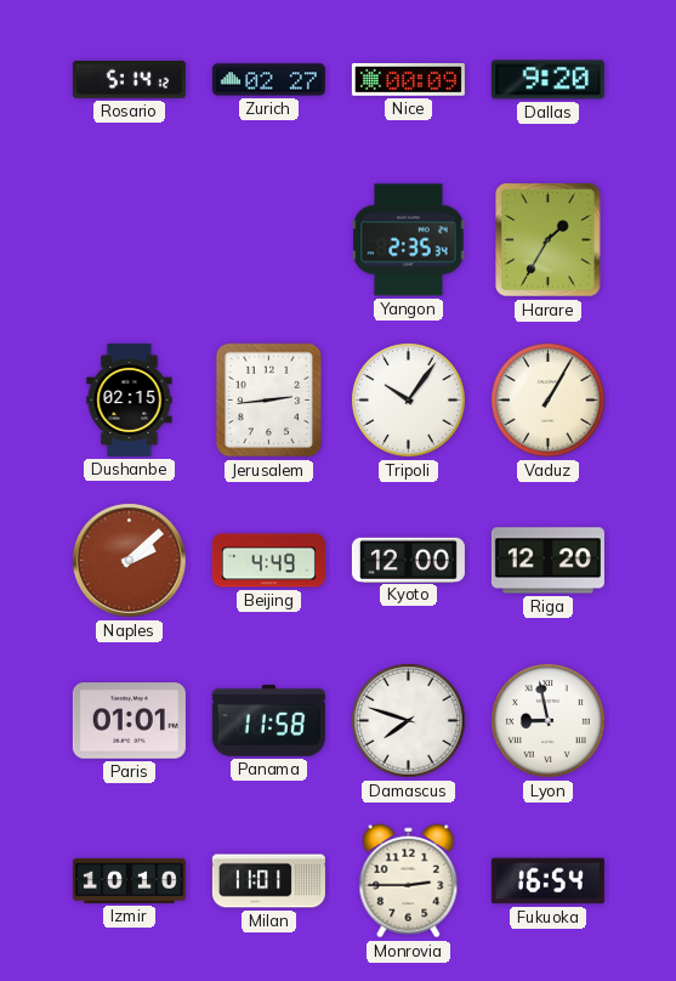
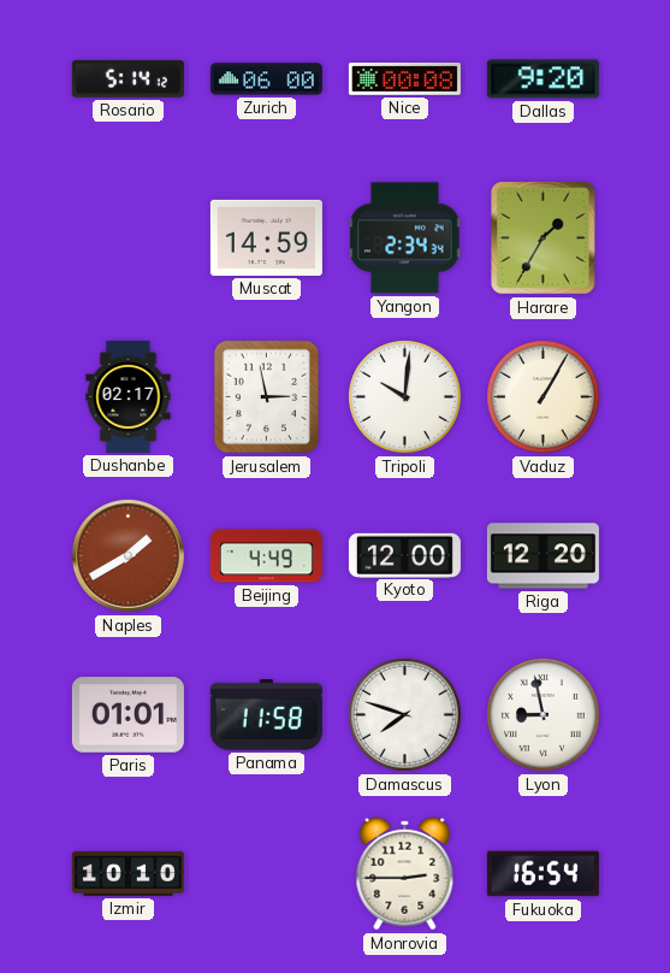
Zurich: 02:27 -> 06:00 (266, 79)
Nice: 00:09 -> 00:08 (404, 79)
Muscat: none -> 14:59 (266, 237)
Yangon: 2:35 -> 2:34 (405, 238)
Dushanbe: 02:15 -> 02:17 (129, 396)
Jerusalem: 2:44 -> 2:58 (267, 397)
Tripoli: 10:06 -> 10:01 (405, 397)
Naples: 2:08 -> 1:40 (128, 555)
Milan: 11:01 -> none (268, 881)
